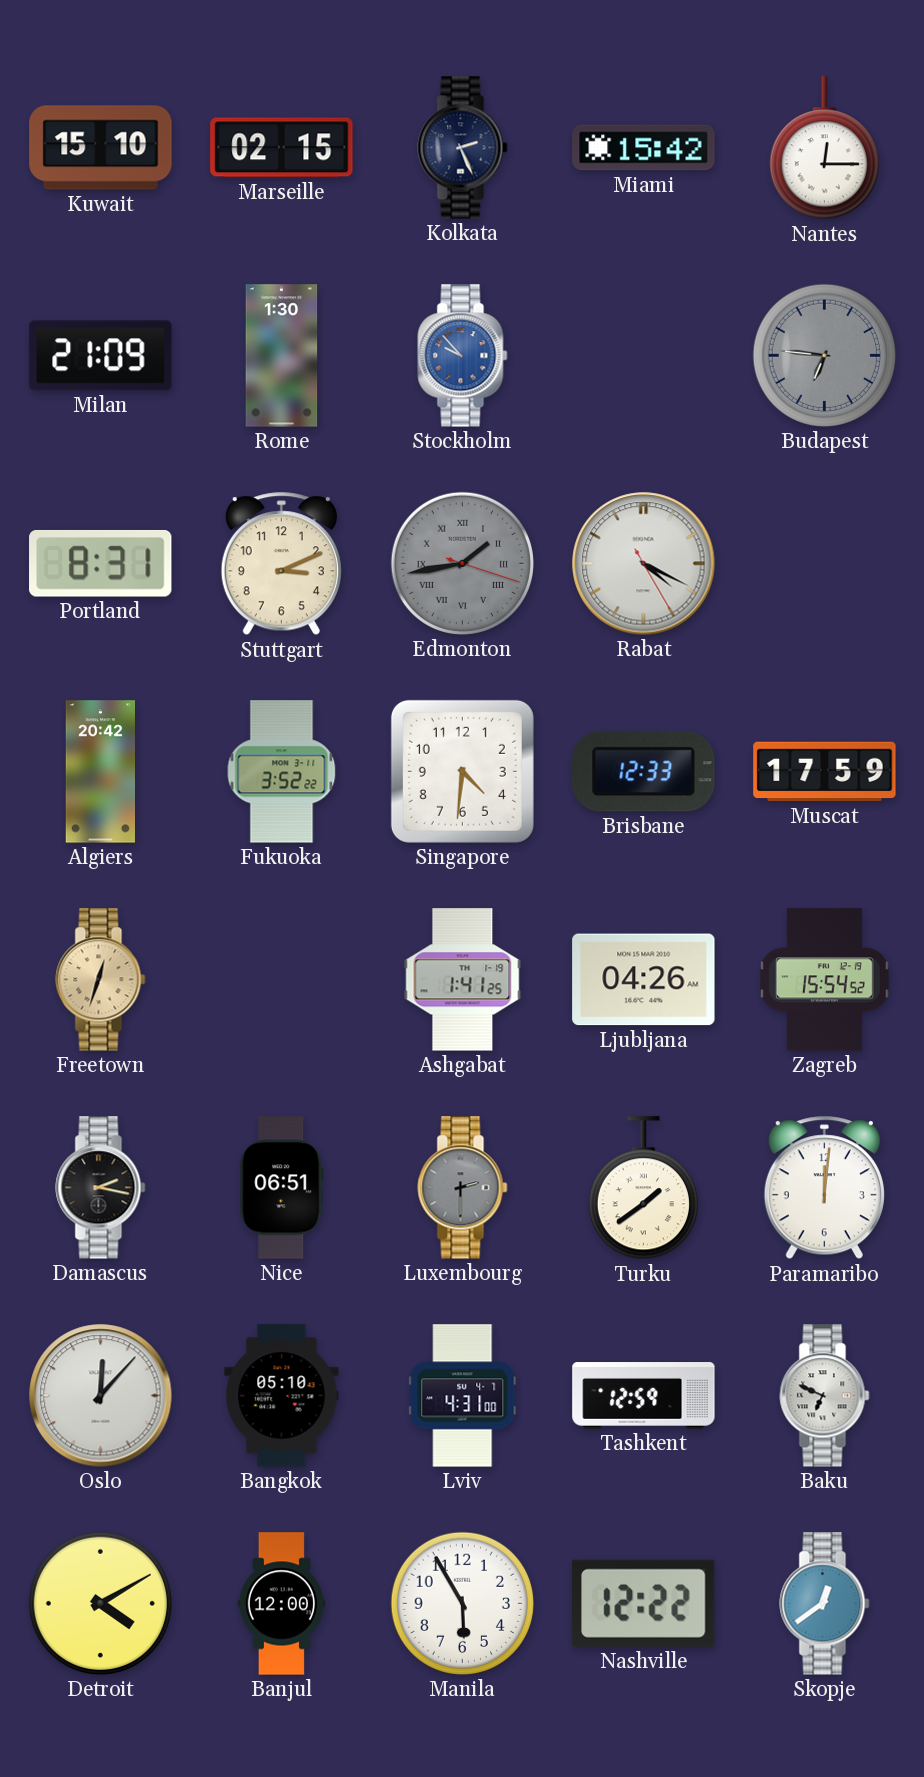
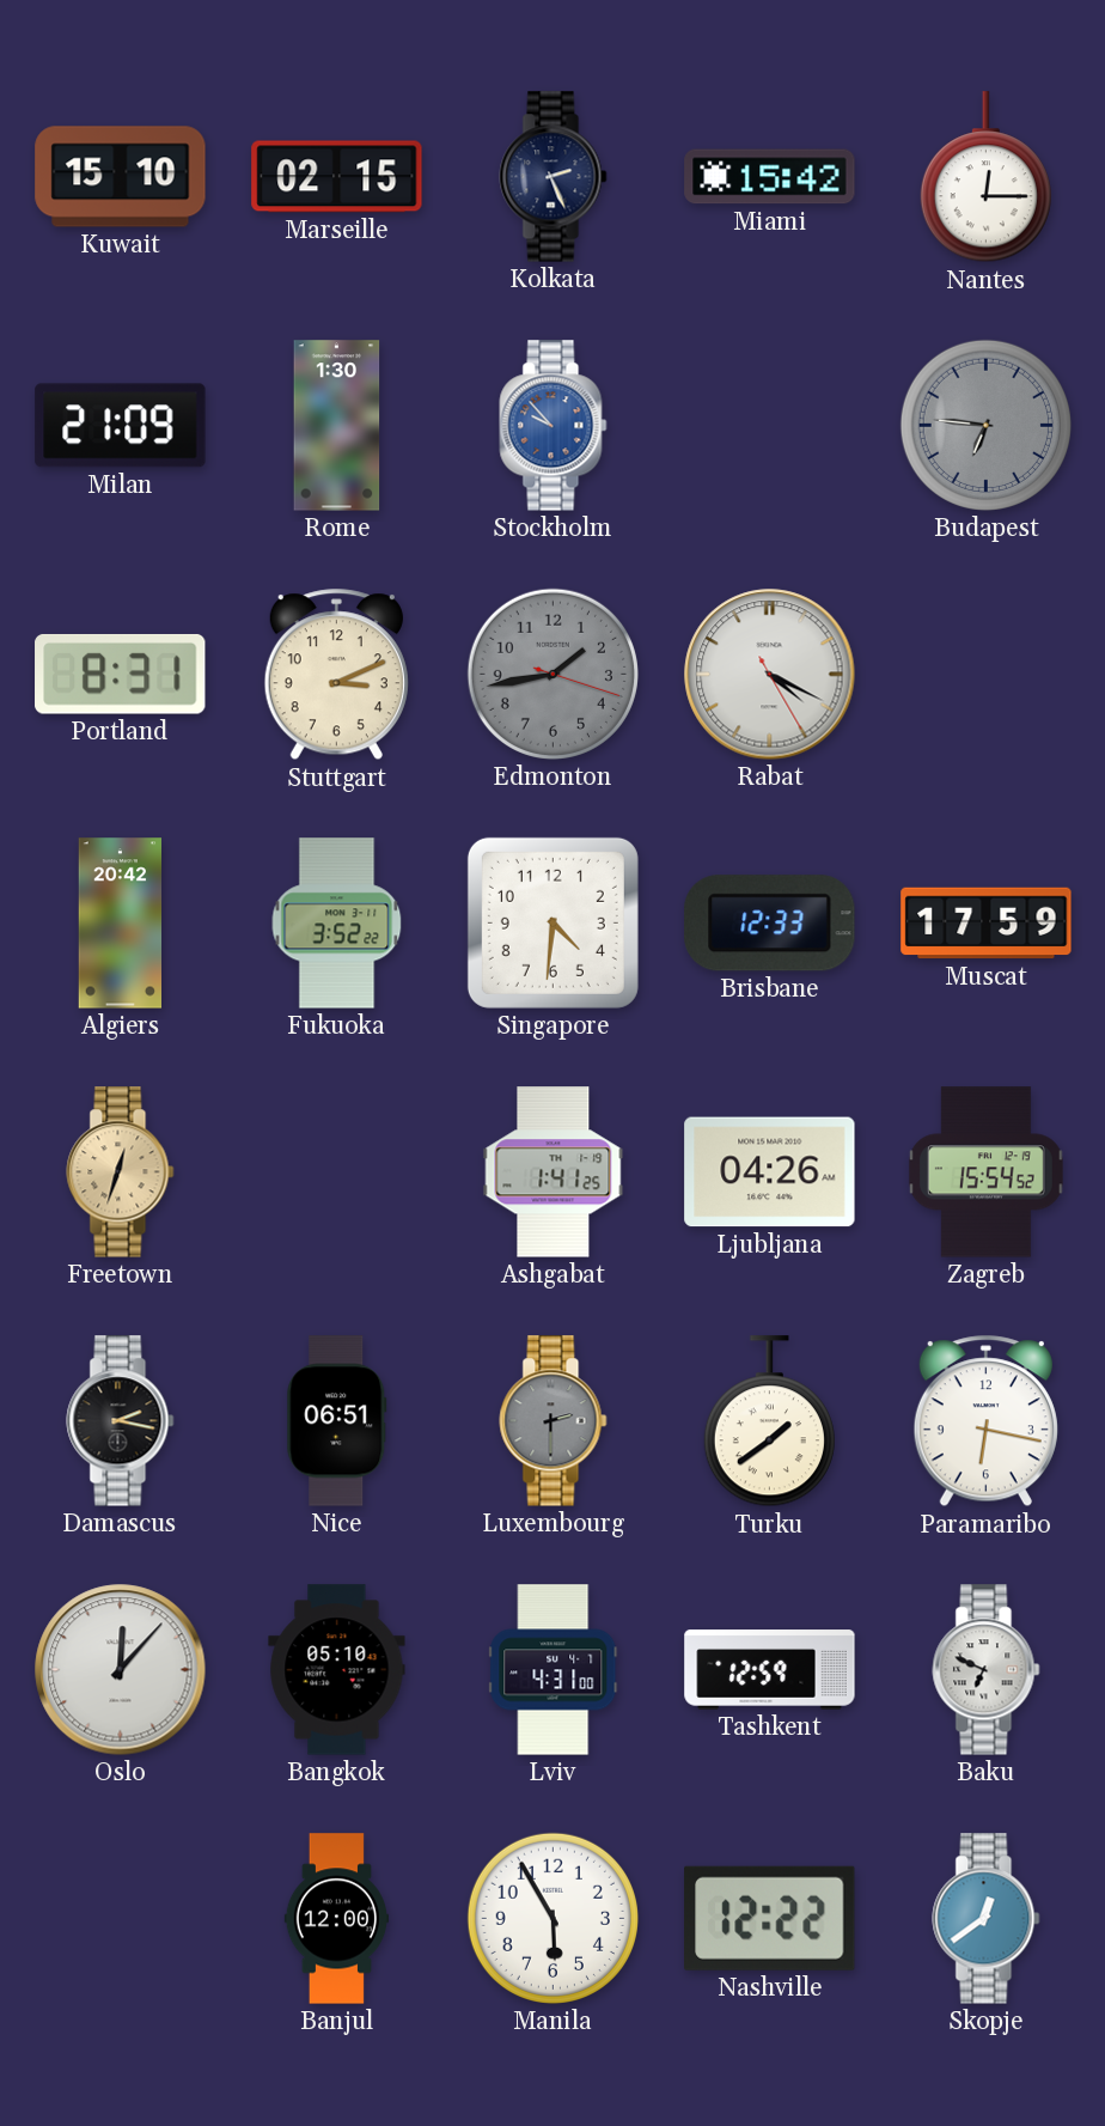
Edmonton numerals: Roman -> Arabic (552, 674)
Paramaribo: 12:01 -> 6:17 (985, 1421)
Detroit: 4:10 -> none (100, 1603)
